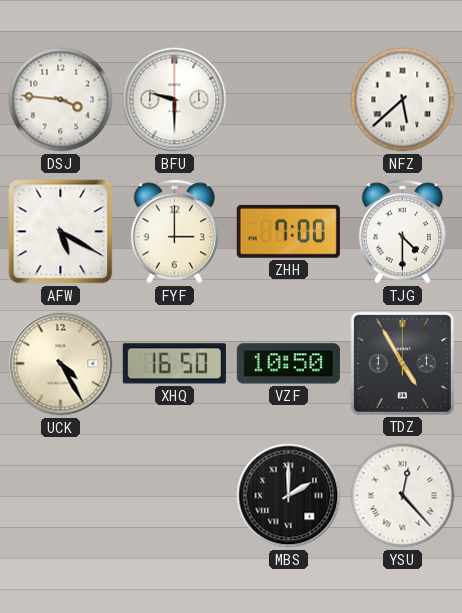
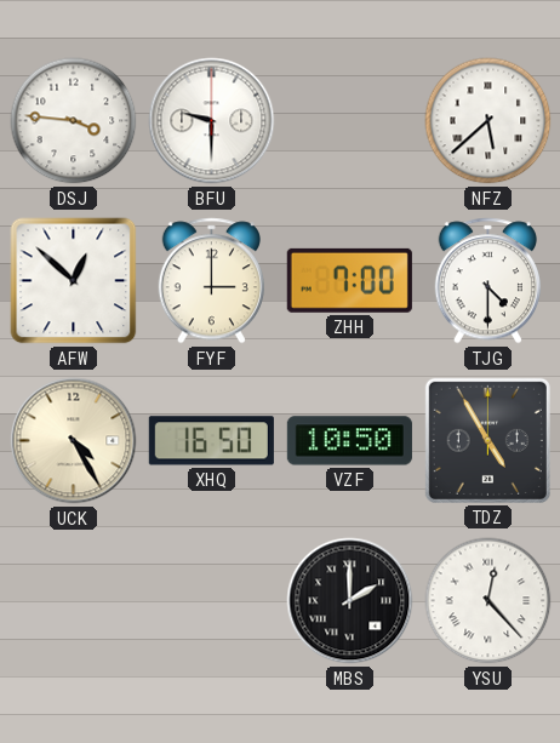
AFW: 5:20 -> 12:52 (74, 281)
